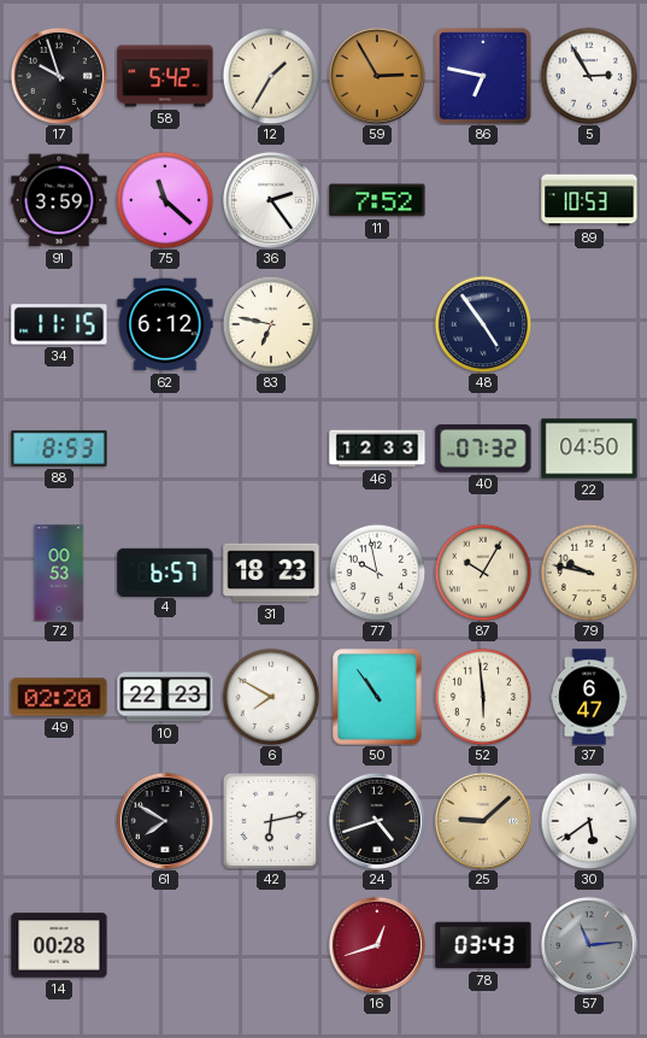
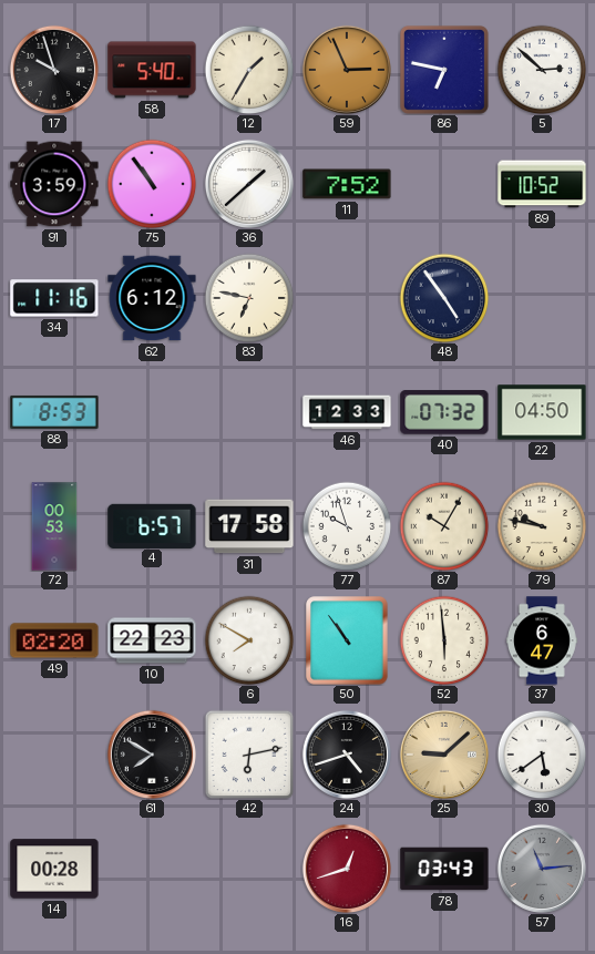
58: 5:42 -> 5:40 (152, 70)
59: 2:55 -> 2:56 (347, 70)
5: 2:55 -> 2:52 (542, 70)
75: 11:22 -> 10:54 (152, 184)
36: 2:24 -> 1:38 (249, 184)
89: 10:53 -> 10:52 (542, 184)
34: 11:15 -> 11:16 (54, 298)
31: 18:23 -> 17:58 (249, 526)
77: 9:58 -> 9:57 (347, 526)
